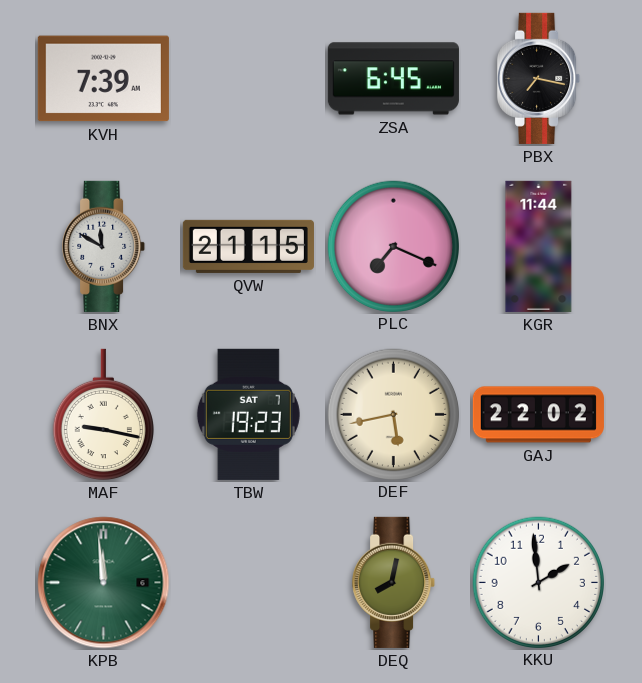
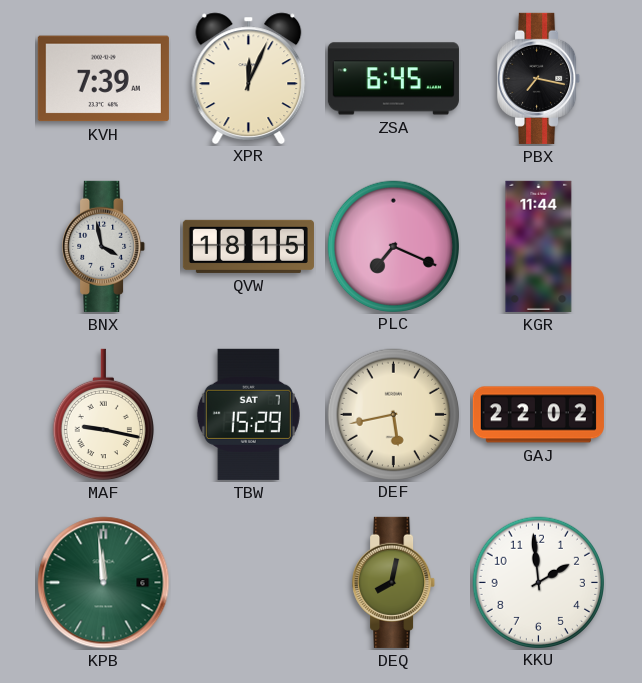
XPR: none -> 12:04 (249, 78)
BNX: 11:50 -> 3:58 (104, 246)
QVW: 21:15 -> 18:15 (248, 246)
TBW: 19:23 -> 15:29 (248, 414)
